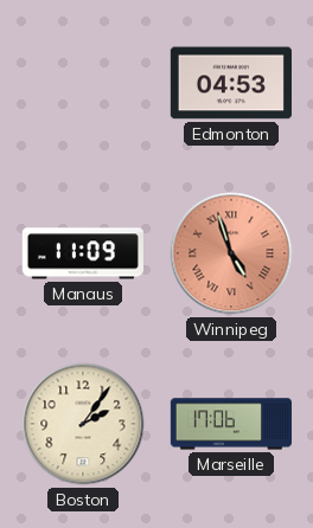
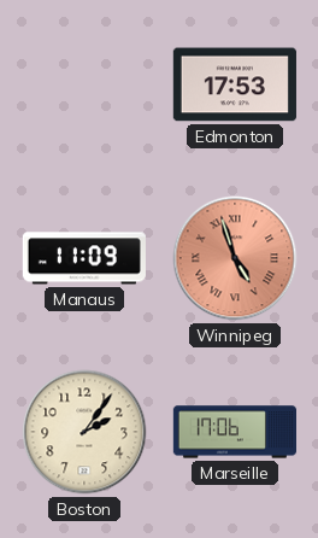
Edmonton: 04:53 -> 17:53 (235, 84)
